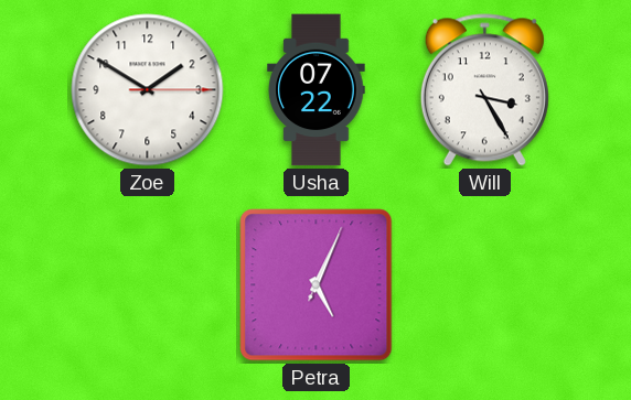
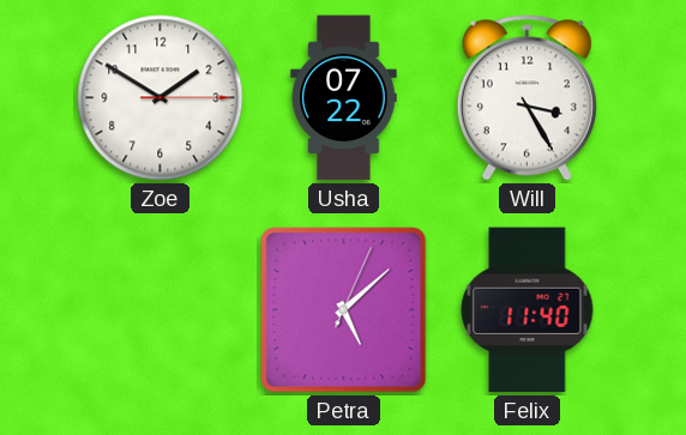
Petra: 5:04 -> 5:08 (344, 310)
Felix: none -> 11:40 (528, 310)
